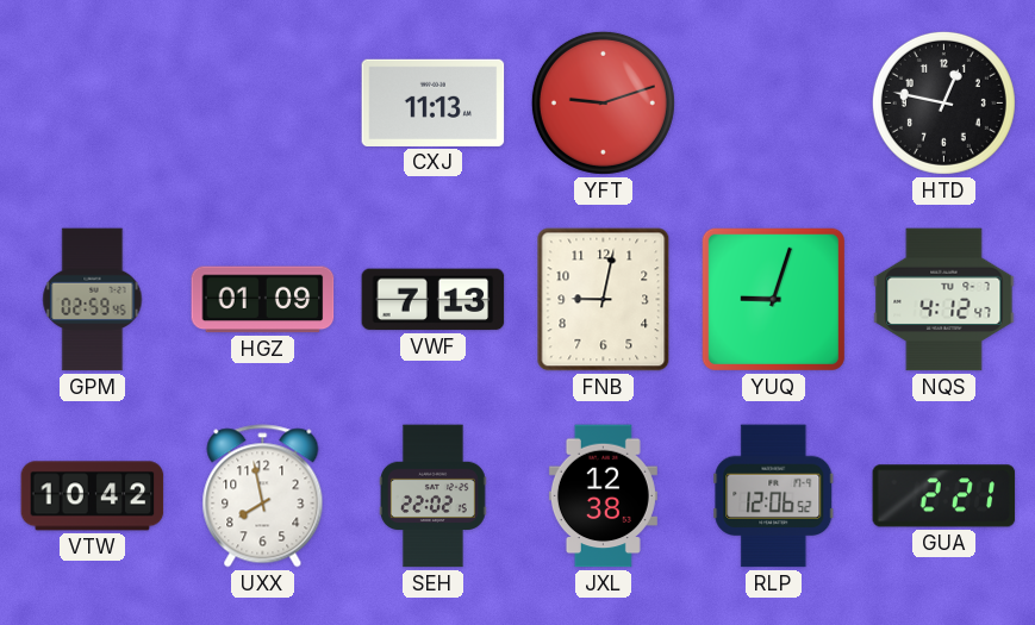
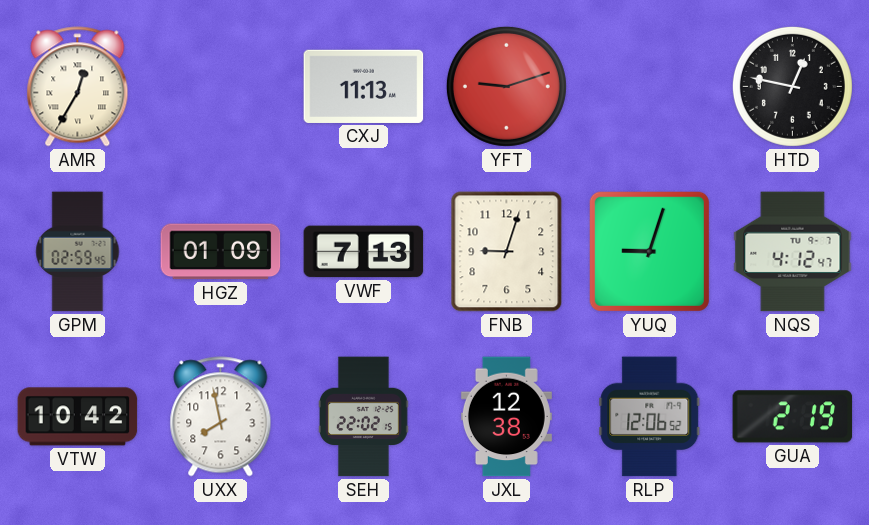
AMR: none -> 12:35 (78, 87)
FNB: 9:02 -> 9:03 (507, 252)
GUA: 2:21 -> 2:19 (793, 417)
